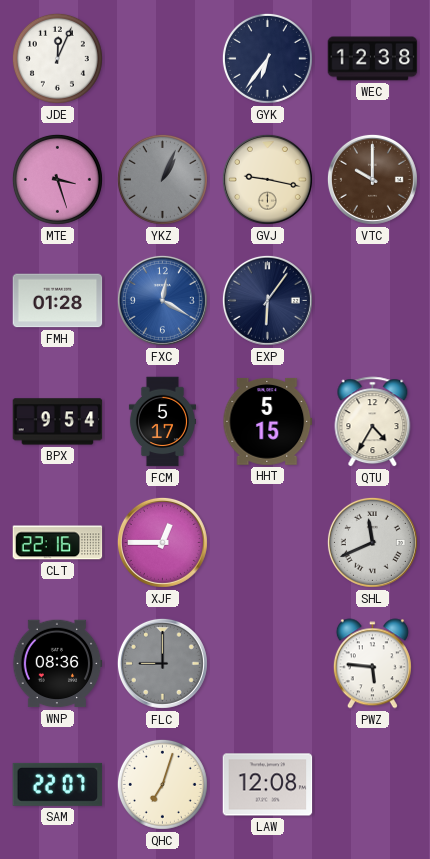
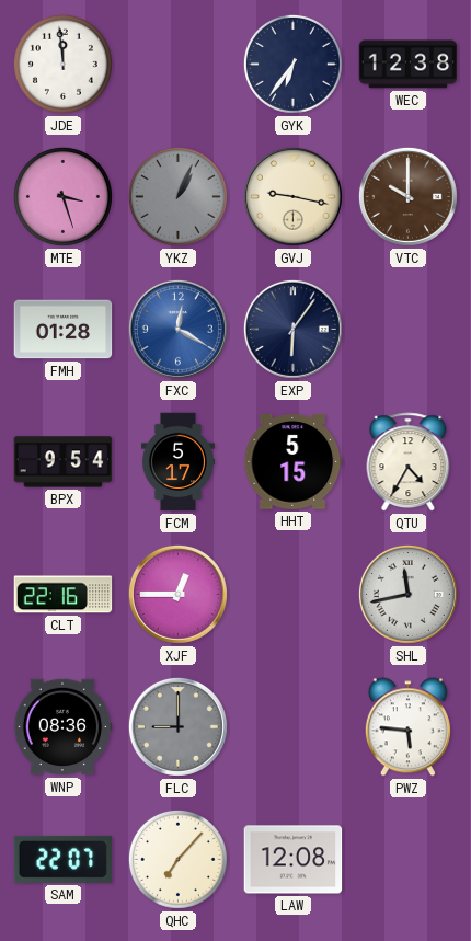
JDE: 12:04 -> 11:59 (62, 64)
SHL: 11:41 -> 11:43 (407, 594)
QHC: 7:03 -> 7:07 (177, 859)
